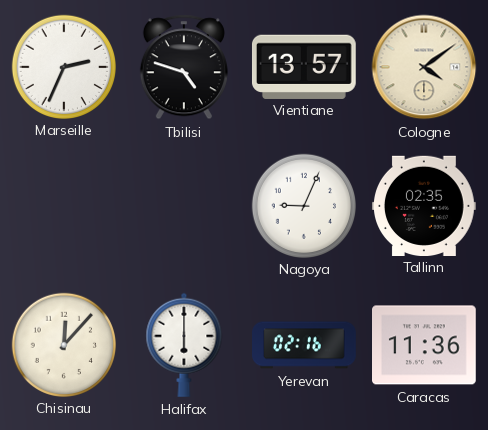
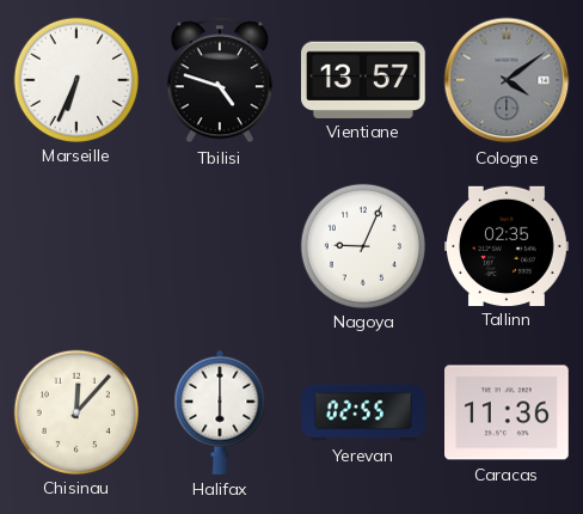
Marseille: 2:34 -> 6:34 (75, 79)
Cologne dial: cream -> grey (507, 80)
Yerevan: 02:16 -> 02:55 (363, 412)
